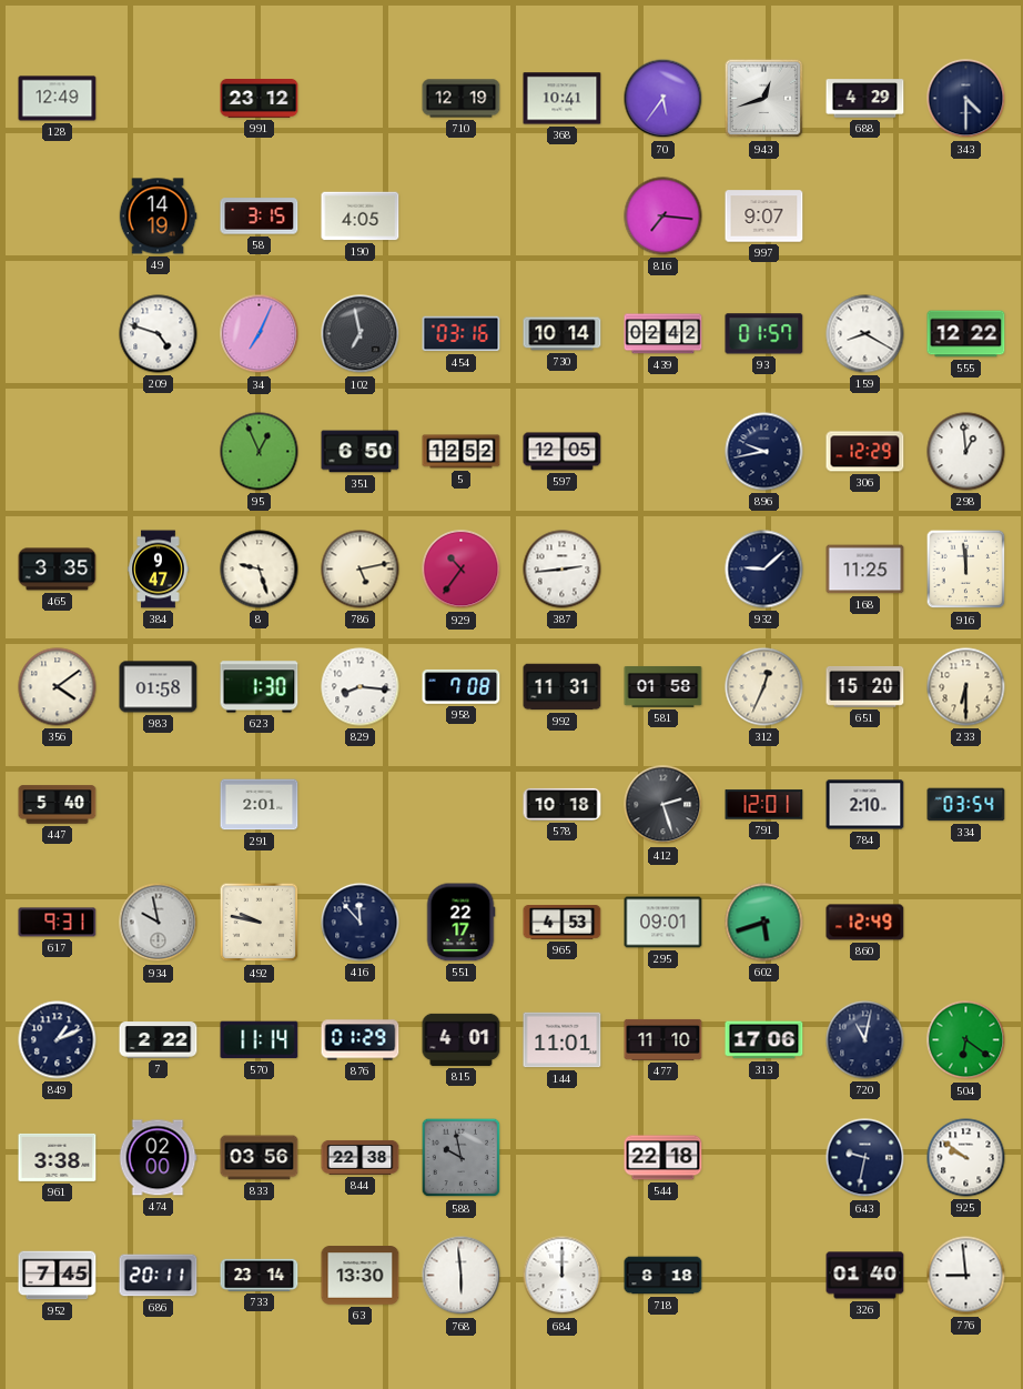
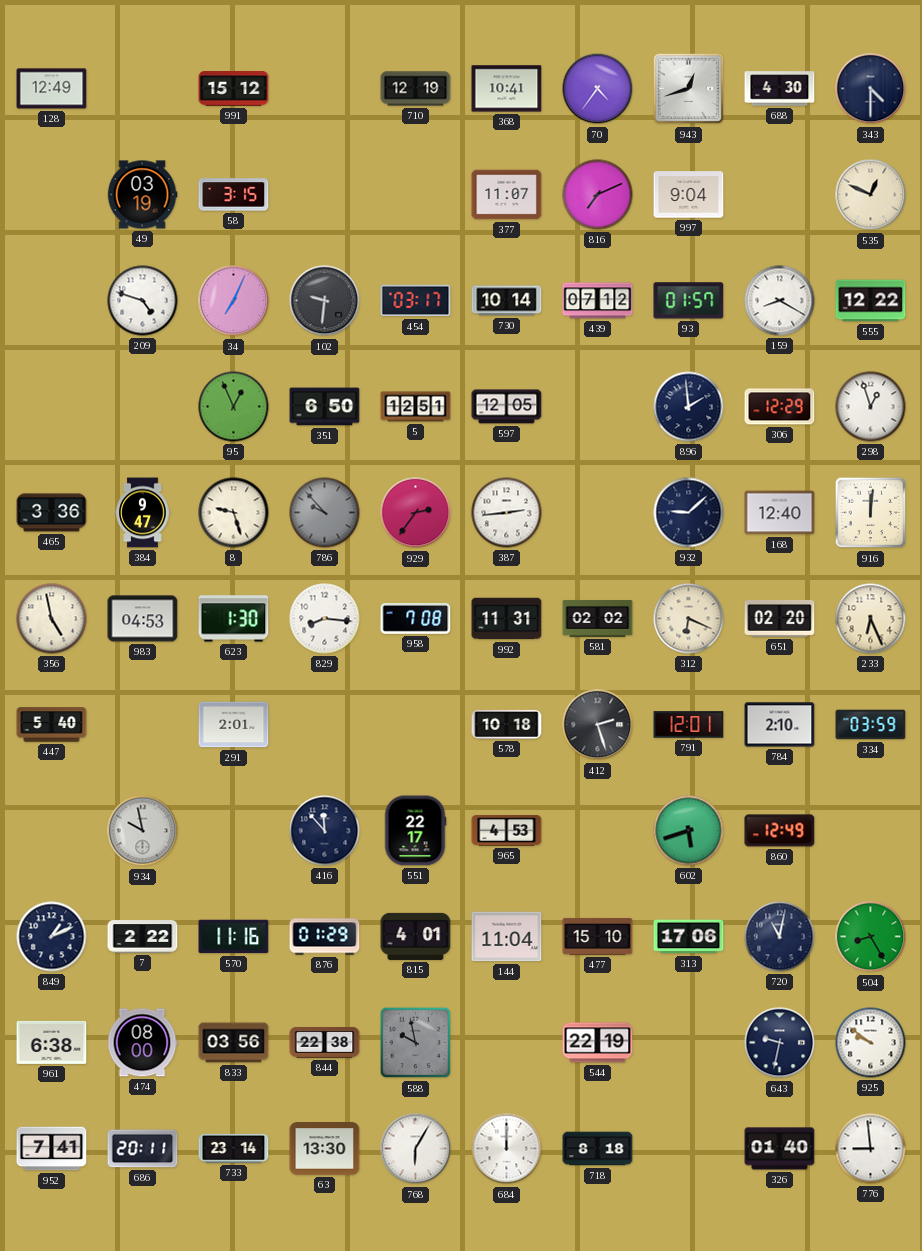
991: 23:12 -> 15:12 (234, 89)
70: 5:36 -> 4:36 (598, 89)
688: 4:29 -> 4:30 (780, 89)
49: 14:19 -> 03:19 (142, 195)
190: 4:05 -> none (361, 217)
377: none -> 11:07 (507, 195)
816: 7:16 -> 7:11 (598, 195)
997: 9:07 -> 9:04 (689, 195)
535: none -> 12:49 (871, 195)
102: 6:58 -> 9:31 (325, 301)
454: 03:16 -> 03:17 (416, 301)
439: 02:42 -> 07:12 (598, 301)
5: 12:52 -> 12:51 (416, 407)
896: 9:43 -> 1:59 (689, 407)
298: 12:59 -> 12:57 (871, 407)
465: 3:35 -> 3:36 (52, 513)
786: 5:13 -> 9:53 (325, 513)
786 dial: cream -> grey (325, 513)
929: 10:36 -> 2:36 (416, 513)
168: 11:25 -> 12:40 (780, 513)
916: 11:59 -> 12:01 (871, 513)
356: 4:09 -> 4:58 (52, 619)
983: 01:58 -> 04:53 (143, 619)
581: 01:58 -> 02:02 (598, 618)
312: 12:34 -> 6:19 (689, 619)
651: 15:20 -> 02:20 (780, 618)
233: 6:30 -> 6:26 (871, 619)
334: 03:54 -> 03:59 (871, 725)
617: 9:31 -> none (58, 923)
492: 9:47 -> none (260, 923)
295: 09:01 -> none (664, 923)
570: 11:14 -> 11:16 (234, 937)
144: 11:01 -> 11:04 (507, 937)
477: 11:10 -> 15:10 (598, 936)
504: 6:21 -> 8:25 (871, 937)
961: 3:38 -> 6:38 (52, 1042)
474: 02:00 -> 08:00 (142, 1043)
544: 22:18 -> 22:19 (598, 1043)
952: 7:45 -> 7:41 (52, 1149)
768: 5:59 -> 6:05 (416, 1149)
